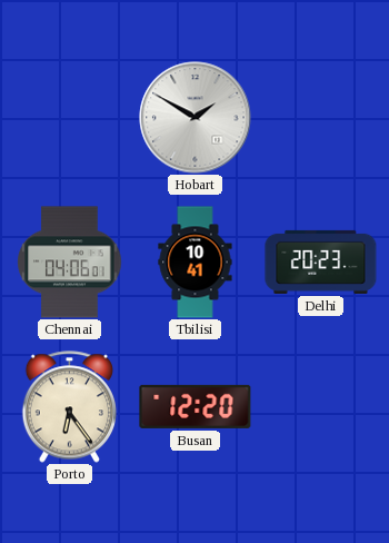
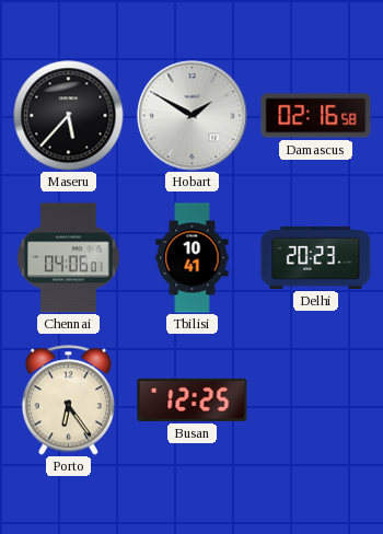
Maseru: none -> 5:37 (69, 116)
Damascus: none -> 02:16 (316, 116)
Busan: 12:20 -> 12:25 (193, 399)
